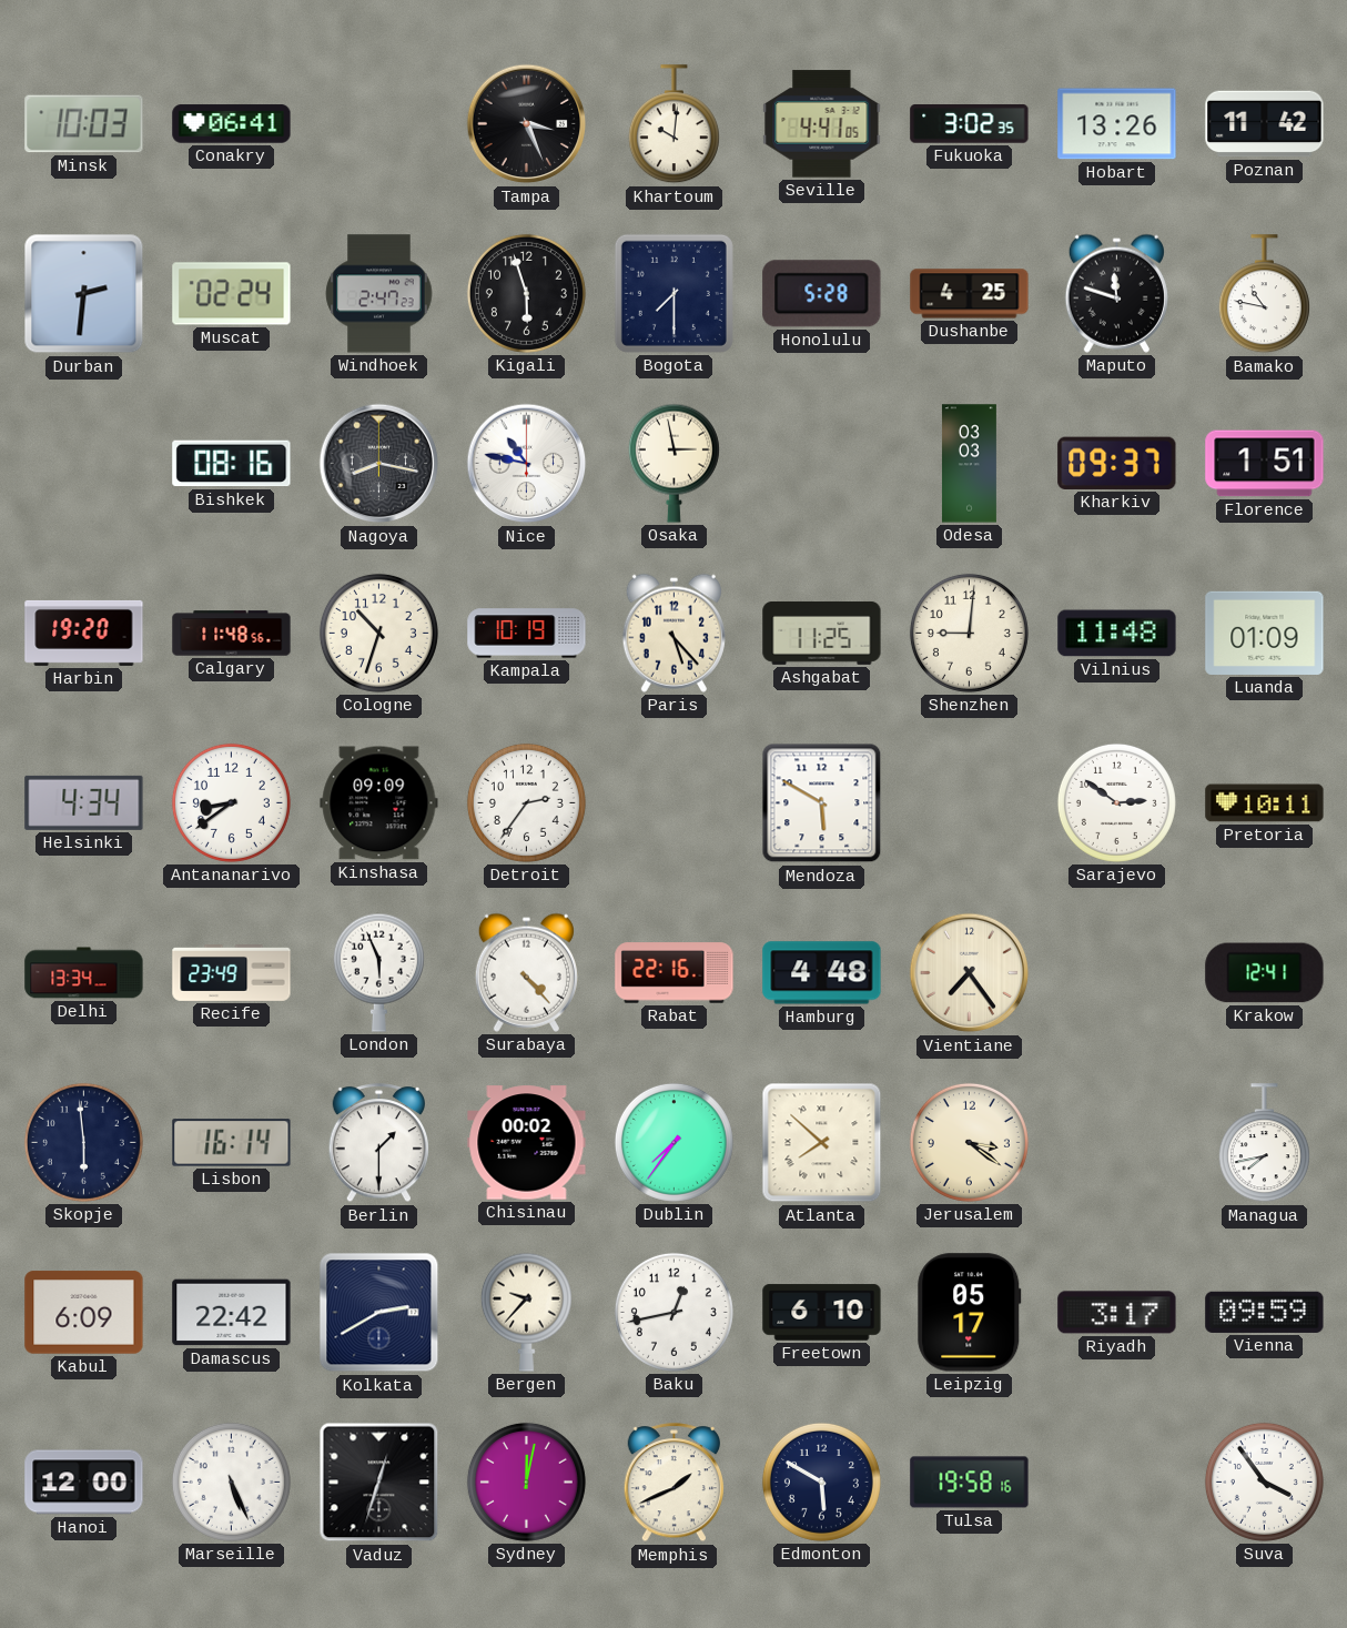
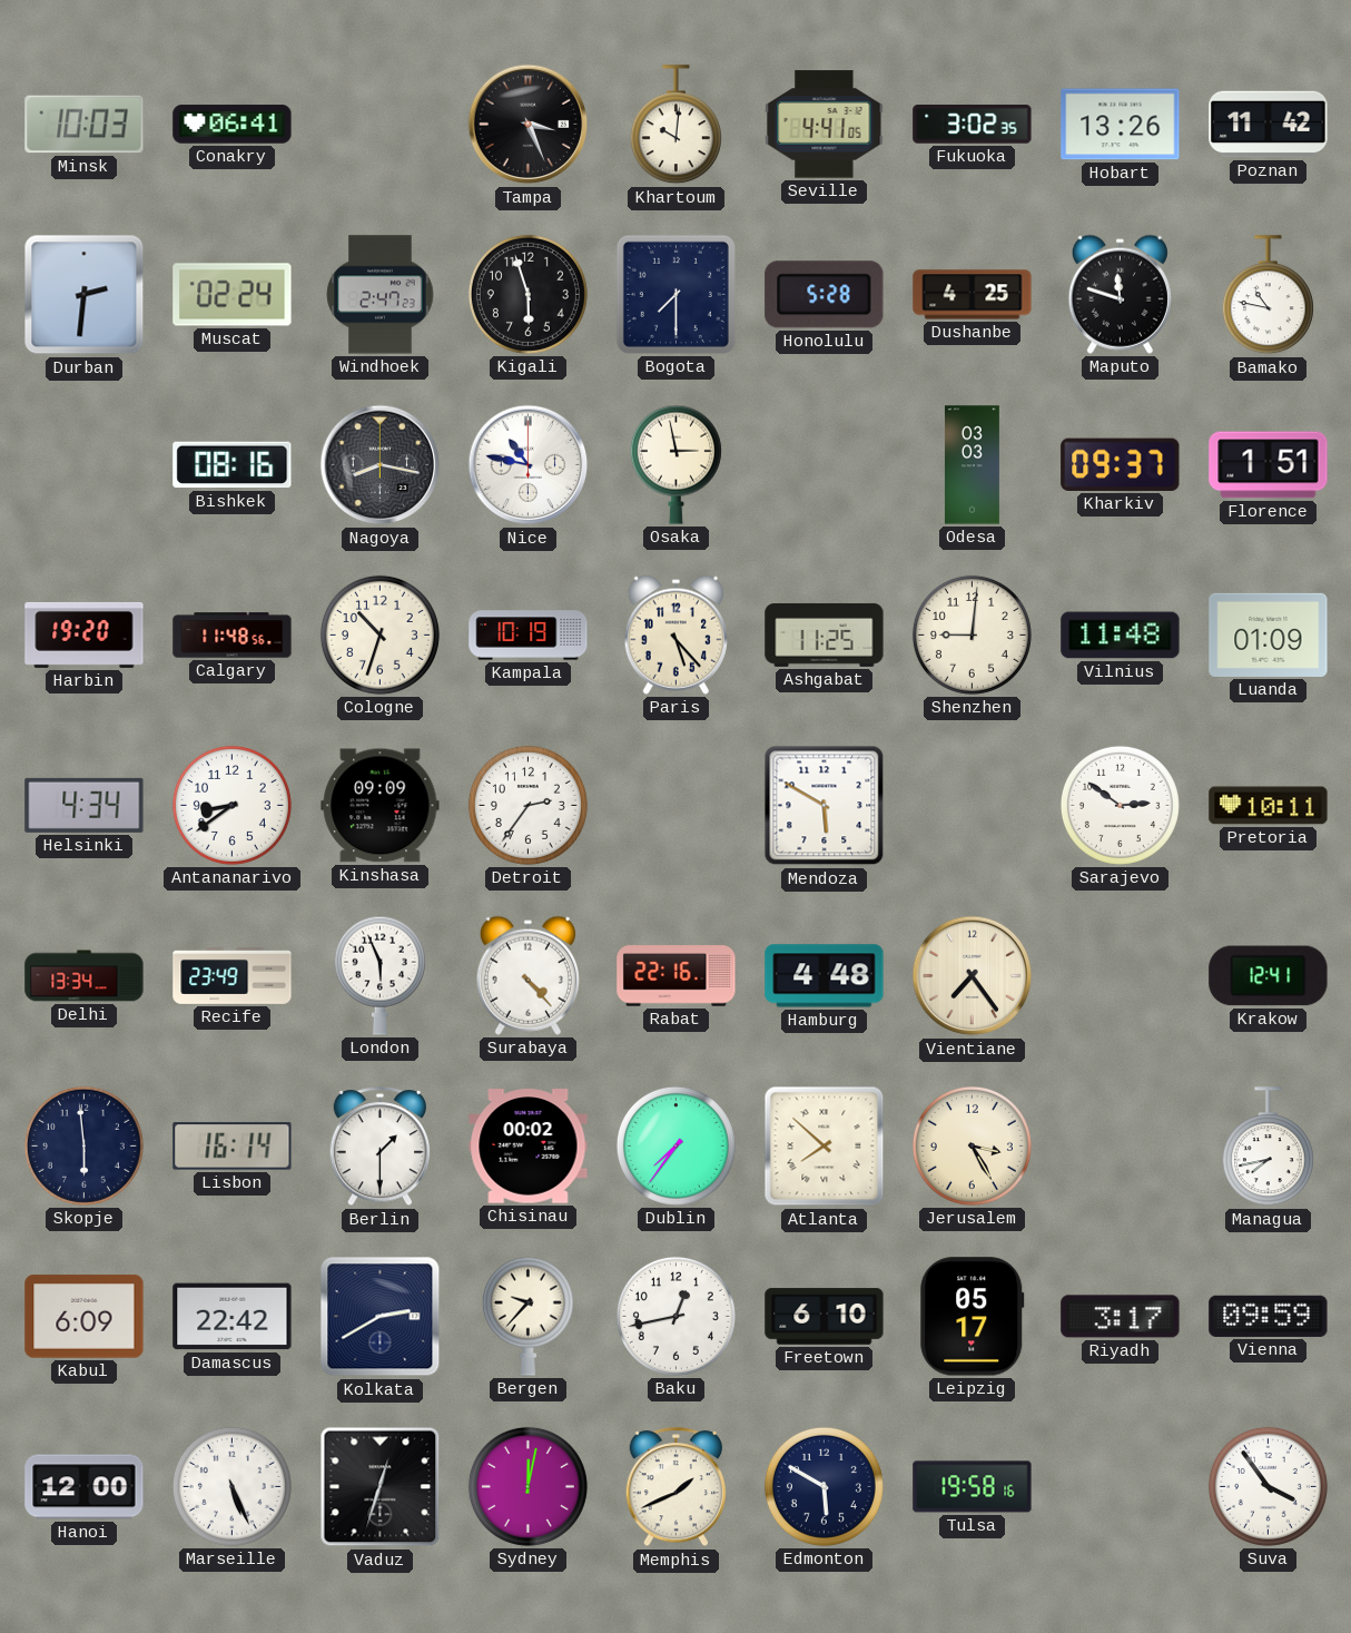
Jerusalem: 3:21 -> 3:25 (972, 1145)
